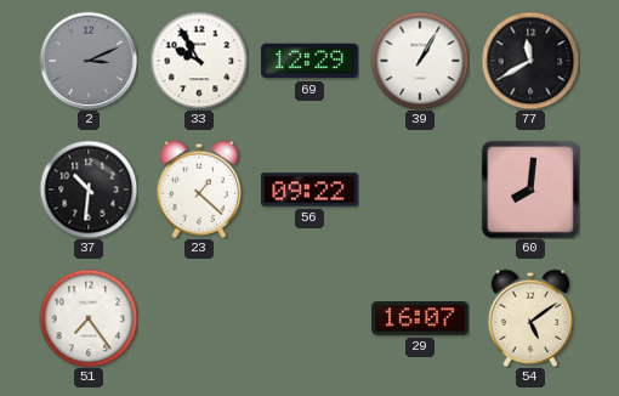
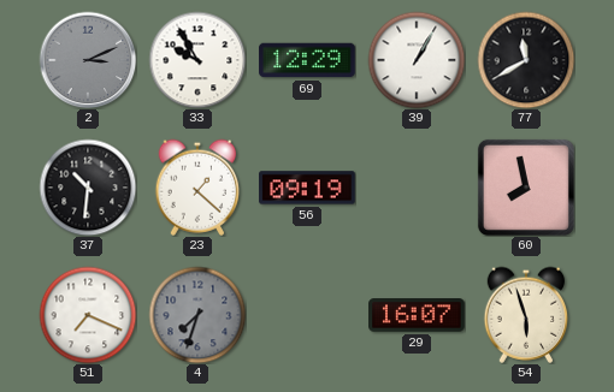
56: 09:22 -> 09:19 (307, 188)
60: 8:01 -> 7:58 (526, 188)
51: 7:24 -> 7:19 (88, 315)
4: none -> 7:33 (197, 315)
54: 5:09 -> 5:57 (526, 315)
